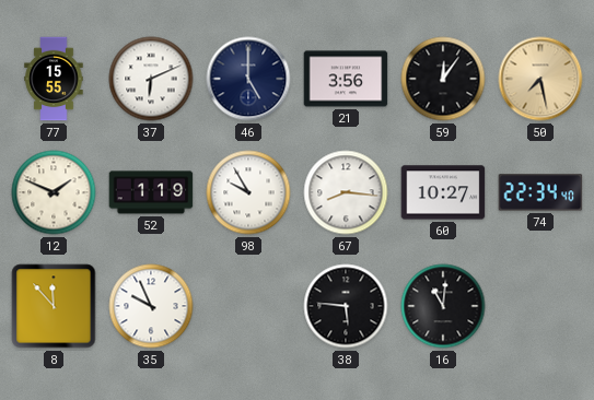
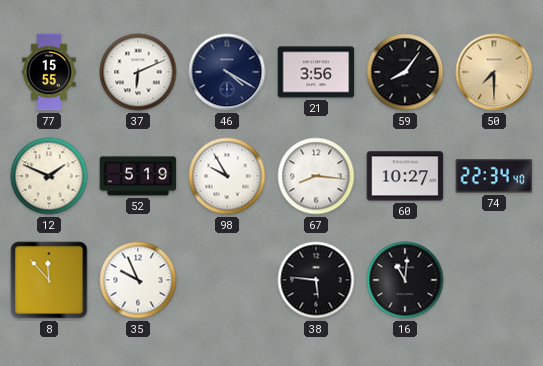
46: 5:00 -> 4:20 (227, 72)
59: 12:06 -> 8:06 (405, 72)
50: 7:28 -> 7:30 (494, 72)
52: 1:19 -> 5:19 (138, 176)
